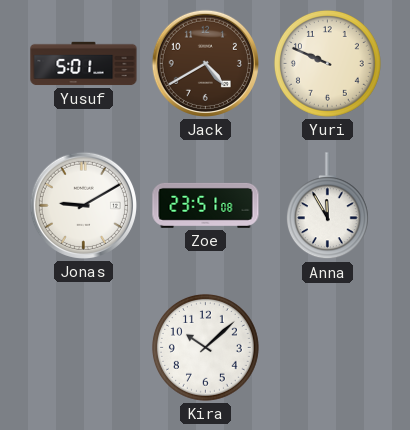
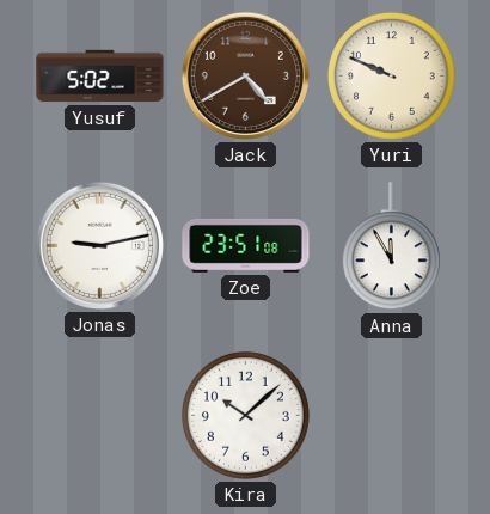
Yusuf: 5:01 -> 5:02 (100, 77)
Jonas: 9:10 -> 9:13 (99, 245)
